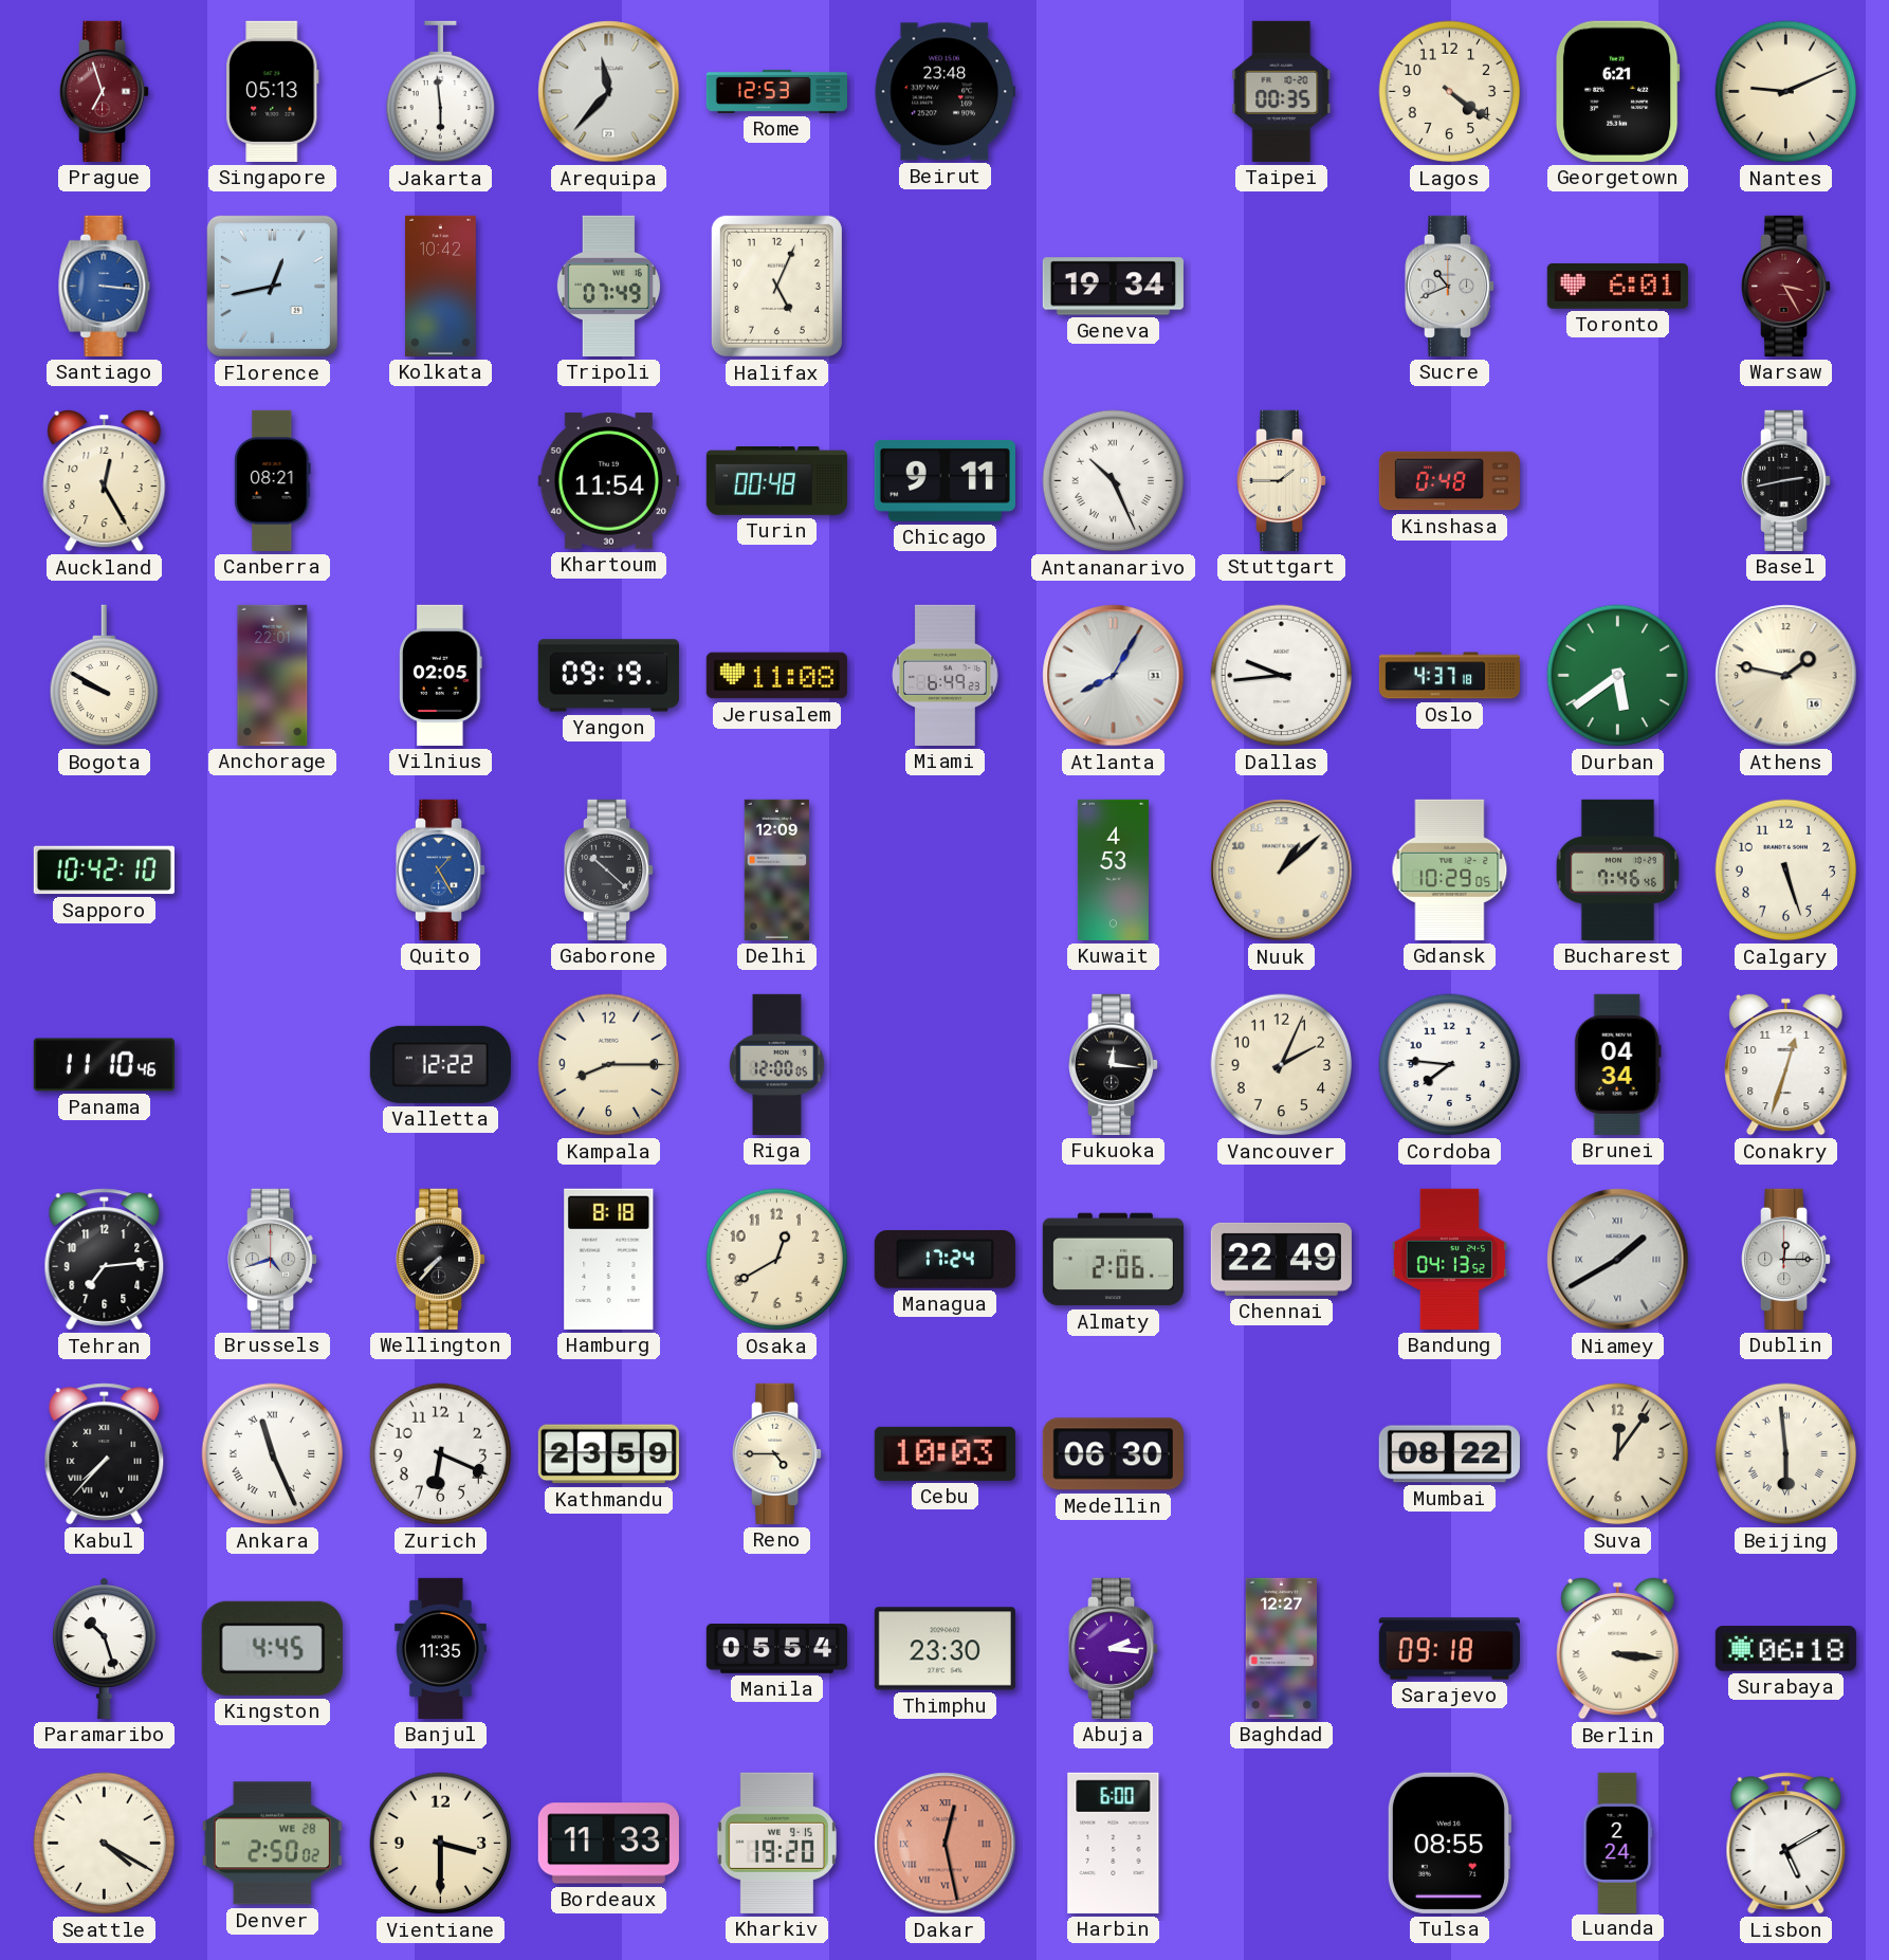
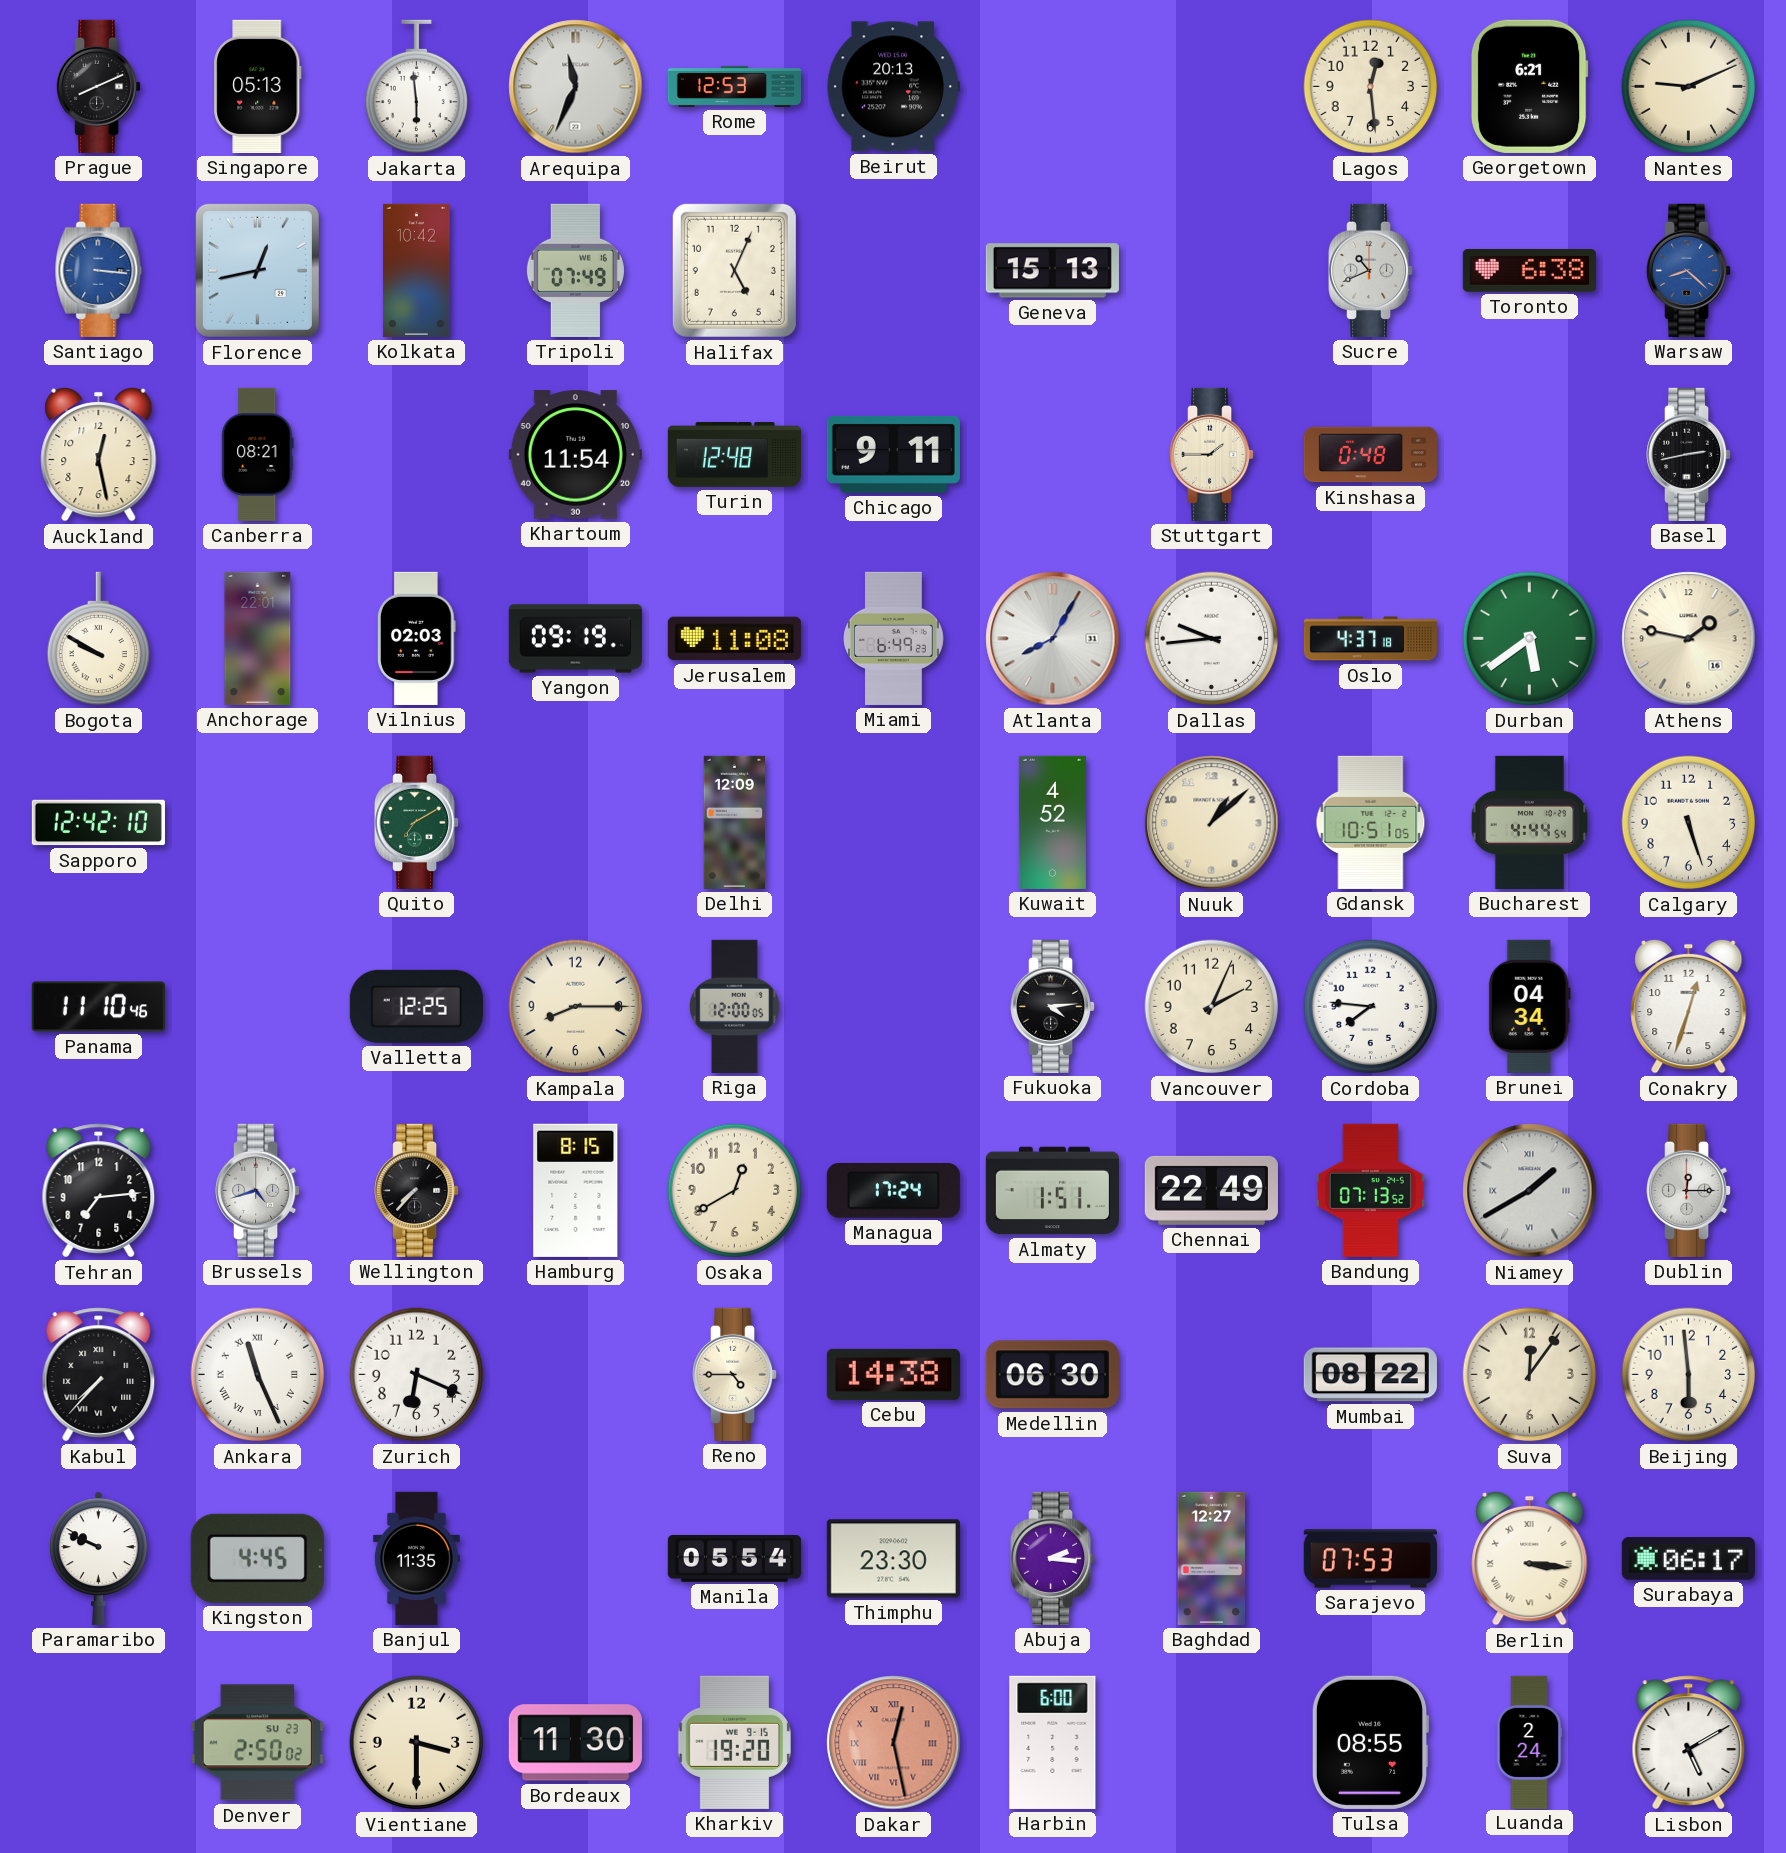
Prague: 6:57 -> 8:11 (100, 86)
Prague dial: burgundy -> black (100, 86)
Arequipa: 11:37 -> 11:34 (576, 87)
Beirut: 23:48 -> 20:13 (893, 87)
Taipei: 00:35 -> none (1282, 91)
Lagos: 4:21 -> 12:29 (1371, 87)
Geneva: 19:34 -> 15:13 (1052, 271)
Toronto: 6:01 -> 6:38 (1529, 270)
Warsaw: 3:25 -> 8:22 (1690, 270)
Warsaw dial: burgundy -> blue (1690, 270)
Auckland: 12:25 -> 12:28 (99, 454)
Turin: 00:48 -> 12:48 (734, 455)
Antananarivo: 10:26 -> none (1114, 481)
Vilnius: 02:05 -> 02:03 (417, 638)
Sapporo: 10:42 -> 12:42 (98, 823)
Quito: 1:25 -> 7:10 (418, 822)
Quito dial: blue -> green (418, 822)
Gaborone: 10:22 -> none (610, 869)
Kuwait: 4:53 -> 4:52 (1052, 822)
Gdansk: 10:29 -> 10:51 (1371, 822)
Bucharest: 7:46 -> 4:44 (1530, 822)
Valletta: 12:22 -> 12:25 (416, 1006)
Fukuoka: 12:16 -> 4:14 (1054, 1006)
Hamburg: 8:18 -> 8:15 (576, 1190)
Almaty: 2:06 -> 1:51 (1052, 1191)
Bandung: 04:13 -> 07:13 (1370, 1190)
Kathmandu: 23:59 -> none (608, 1454)
Cebu: 10:03 -> 14:38 (893, 1374)
Beijing numerals: Roman -> Arabic (1689, 1375)
Paramaribo: 10:27 -> 9:49 (98, 1558)
Sarajevo: 09:18 -> 07:53 (1370, 1559)
Surabaya: 06:18 -> 06:17 (1688, 1559)
Seattle: 4:20 -> none (105, 1844)
Denver date: WE 28 -> SU 23 (257, 1743)
Bordeaux: 11:33 -> 11:30 (575, 1743)
